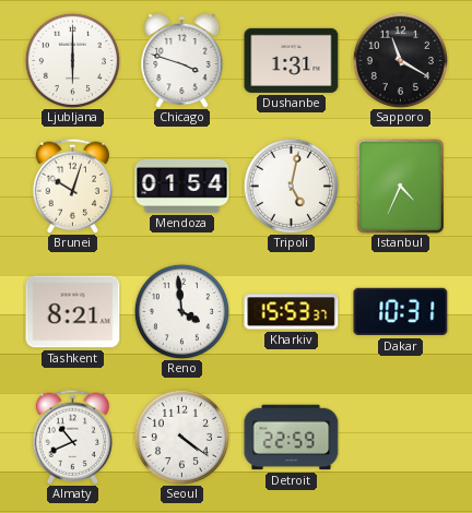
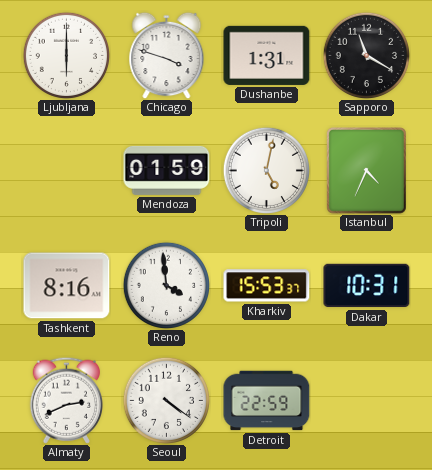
Brunei: 10:03 -> none (72, 186)
Mendoza: 01:54 -> 01:59 (167, 170)
Tashkent: 8:21 -> 8:16 (67, 286)
Almaty: 10:41 -> 2:41 (66, 400)
